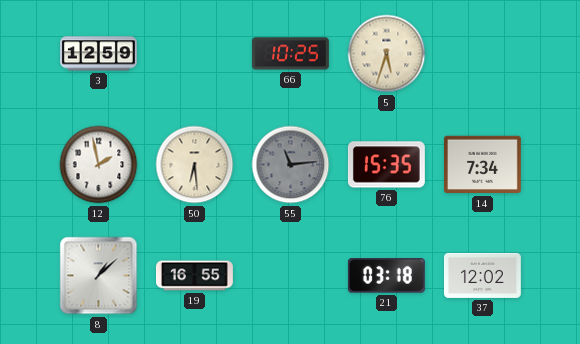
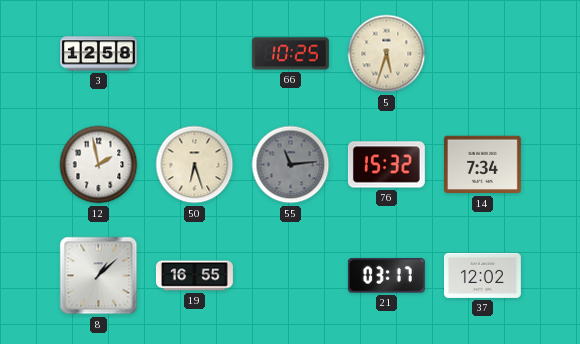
3: 12:59 -> 12:58 (99, 54)
50: 6:29 -> 6:27 (195, 165)
76: 15:35 -> 15:32 (386, 165)
21: 03:18 -> 03:17 (386, 276)
